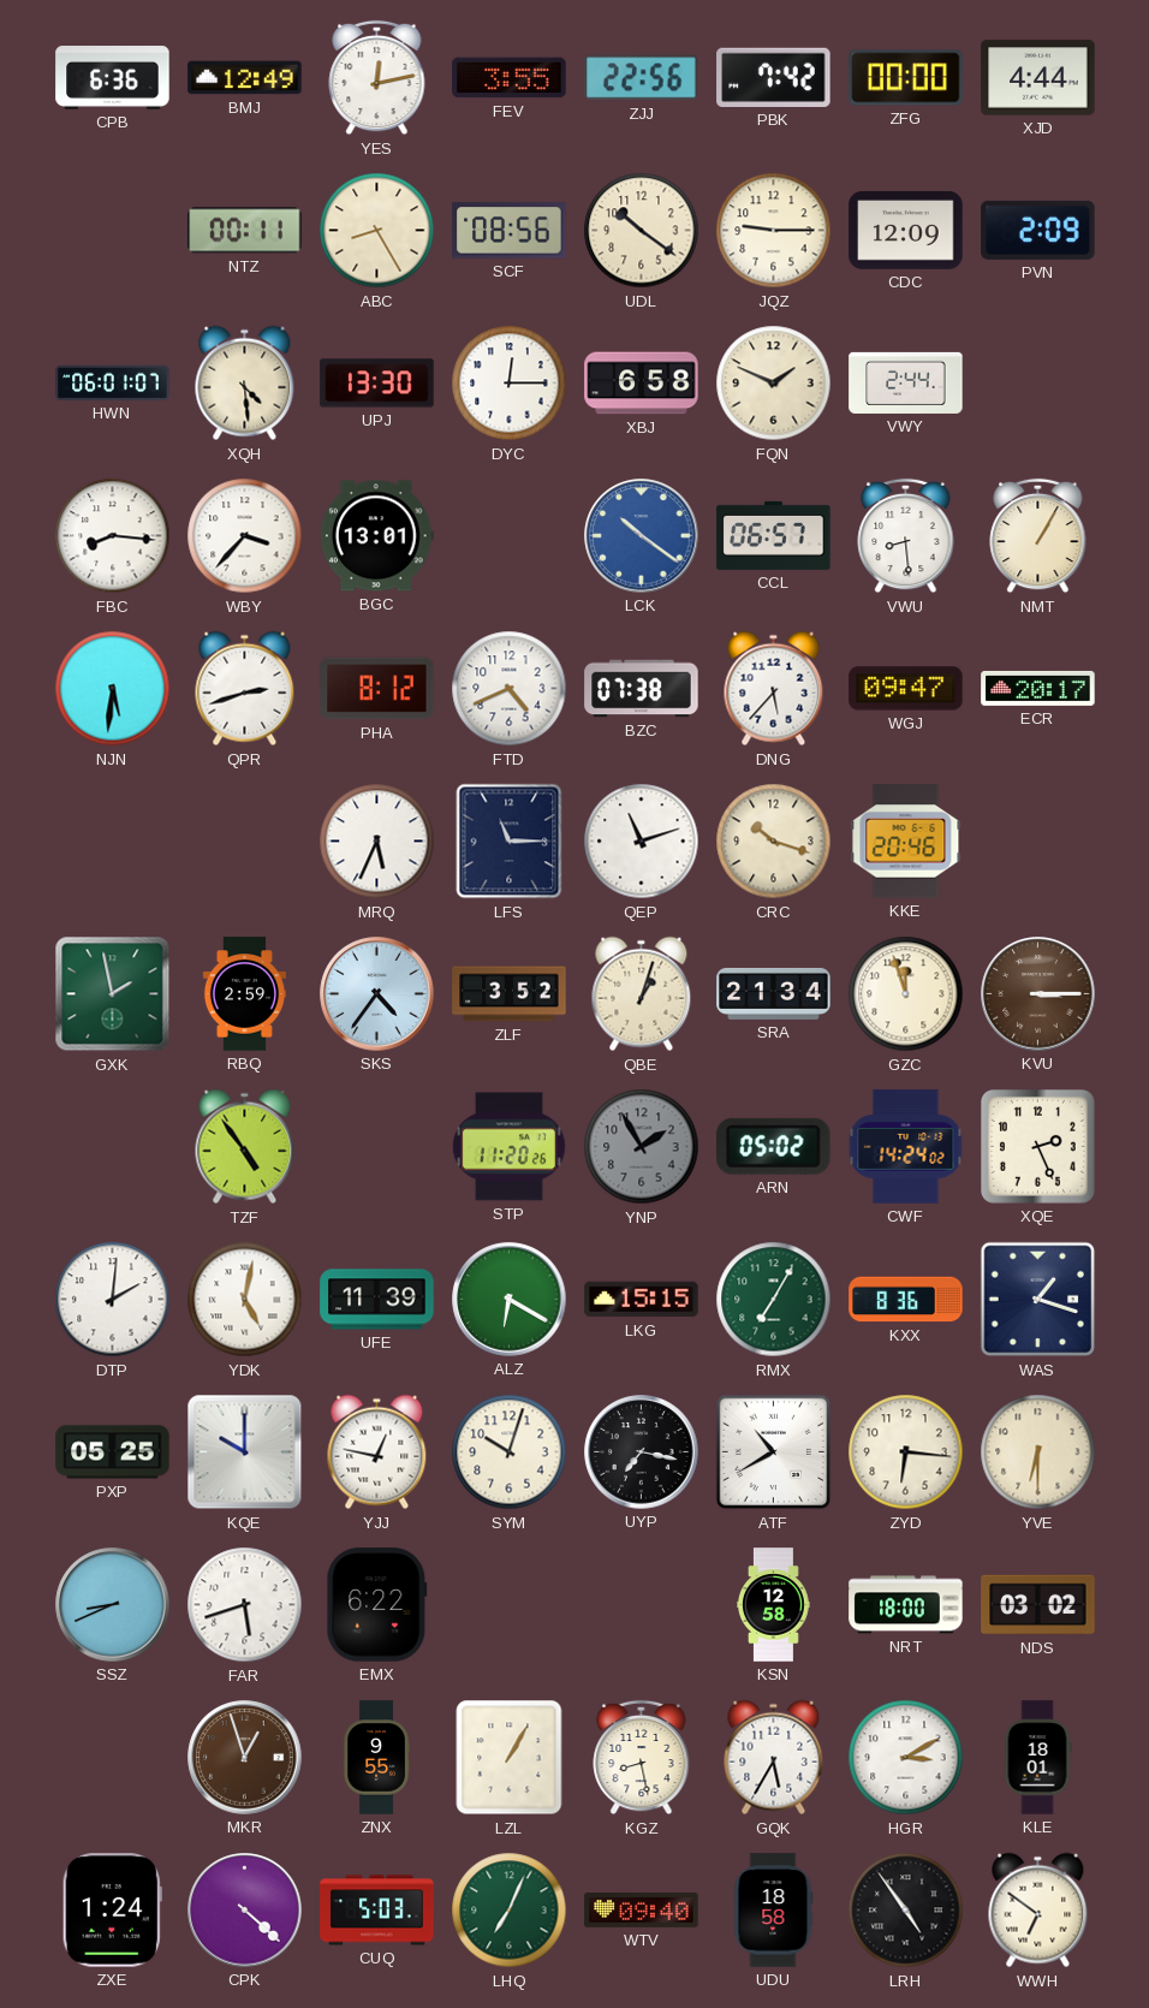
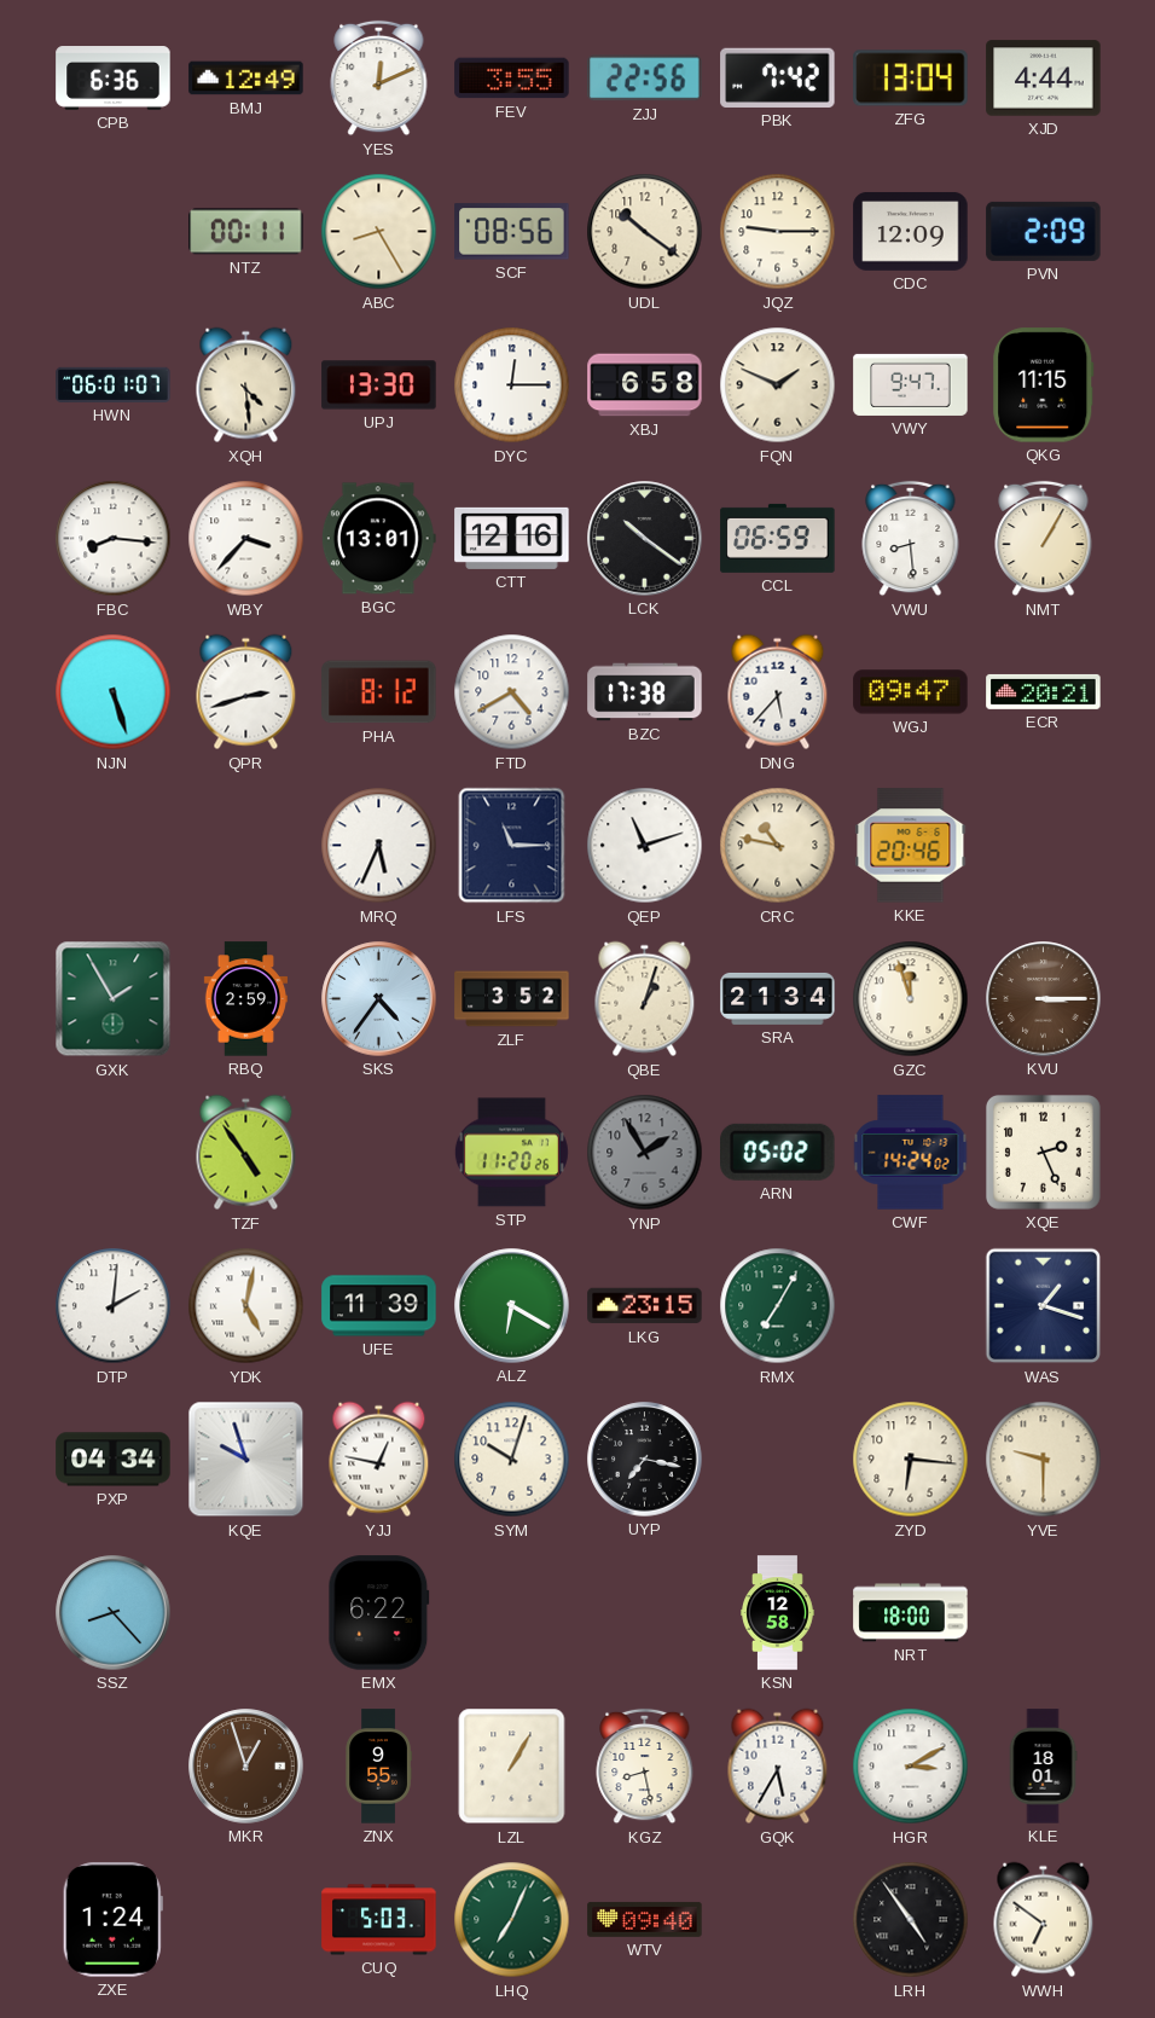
YES: 12:13 -> 12:11 (379, 79)
ZFG: 00:00 -> 13:04 (911, 79)
VWY: 2:44 -> 9:47 (911, 384)
QKG: none -> 11:15 (1044, 385)
CTT: none -> 12:16 (512, 538)
LCK dial: blue -> black (645, 539)
CCL: 06:57 -> 06:59 (778, 538)
NJN: 5:31 -> 5:27 (114, 692)
FTD: 4:41 -> 4:40 (512, 692)
BZC: 07:38 -> 17:38 (645, 692)
ECR: 20:17 -> 20:21 (1044, 691)
CRC: 10:18 -> 10:47 (778, 846)
GXK: 1:58 -> 1:55 (114, 999)
LKG: 15:15 -> 23:15 (645, 1306)
KXX: 8:36 -> none (906, 1300)
PXP: 05:25 -> 04:34 (114, 1460)
KQE: 10:00 -> 9:57 (246, 1460)
ATF: 10:40 -> none (774, 1452)
YVE: 6:30 -> 9:30 (1044, 1460)
SSZ: 8:41 -> 8:23 (114, 1613)
FAR: 5:42 -> none (245, 1605)
NDS: 03:02 -> none (1038, 1605)
CPK: 4:22 -> none (245, 1911)
UDU: 18:58 -> none (773, 1911)
